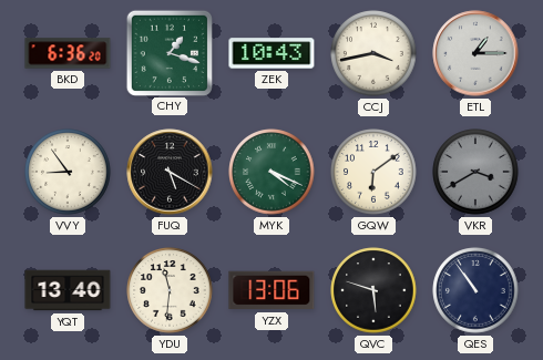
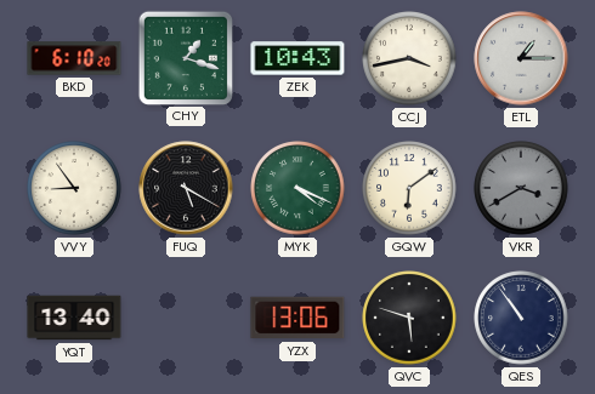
BKD: 6:36 -> 6:10 (74, 58)
YDU: 11:31 -> none (170, 290)
